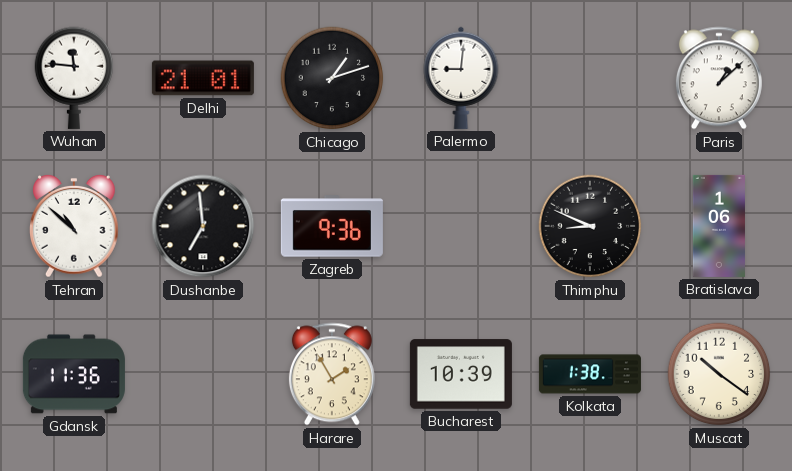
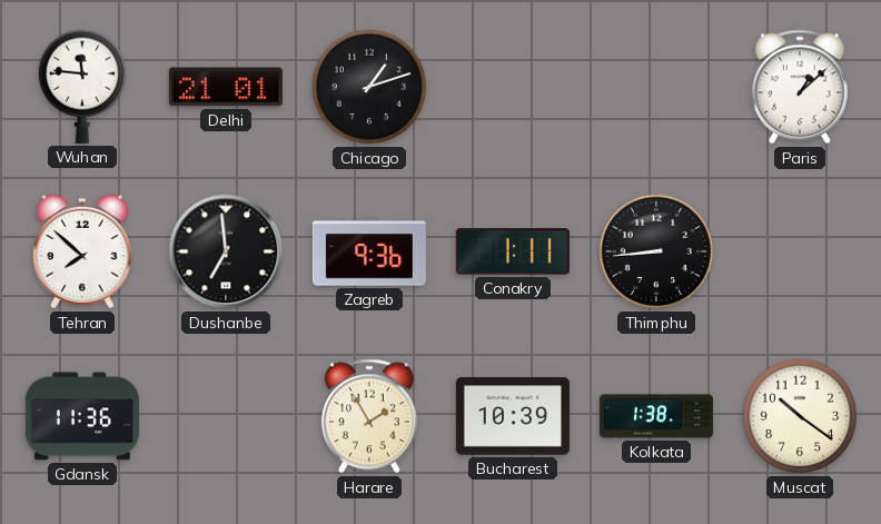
Palermo: 9:01 -> none (461, 78)
Tehran: 10:52 -> 7:52 (83, 251)
Conakry: none -> 1:11 (513, 251)
Thimphu: 8:49 -> 8:44 (656, 251)
Bratislava: 1:06 -> none (719, 226)
